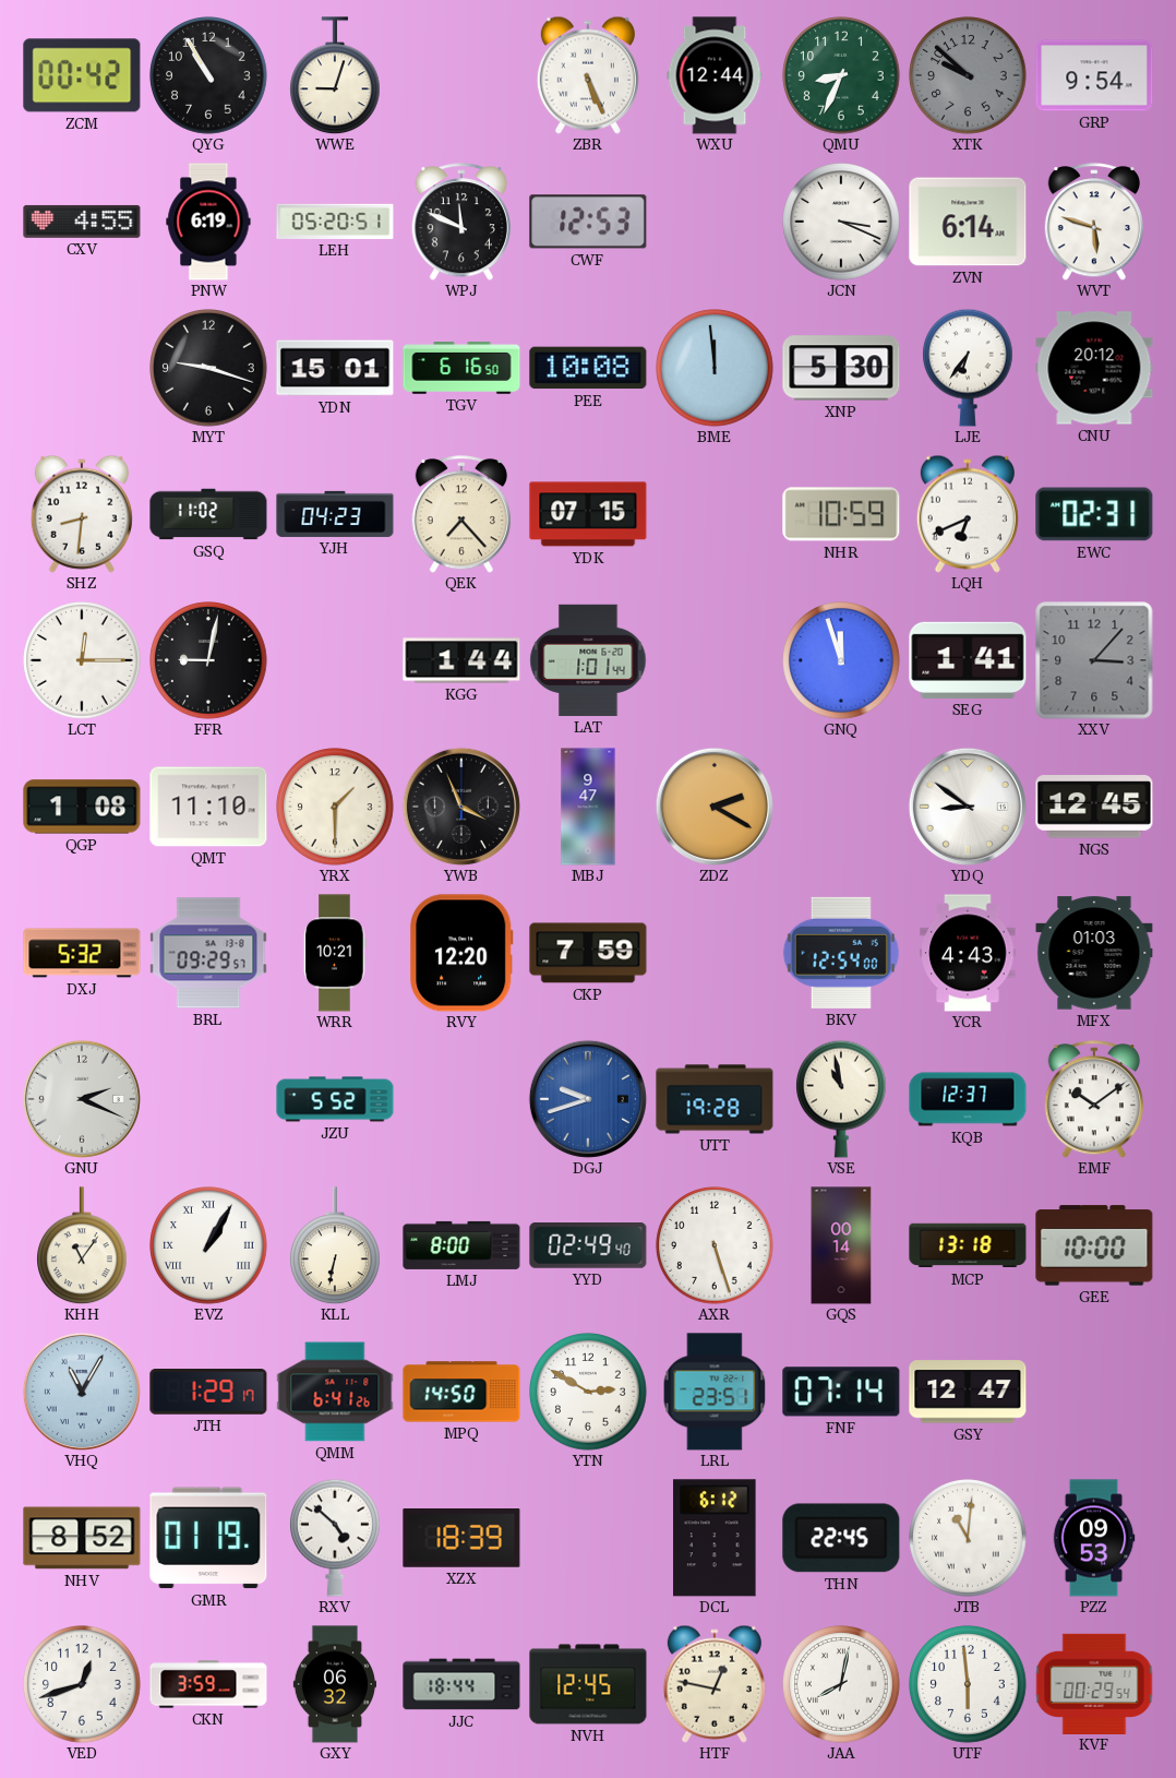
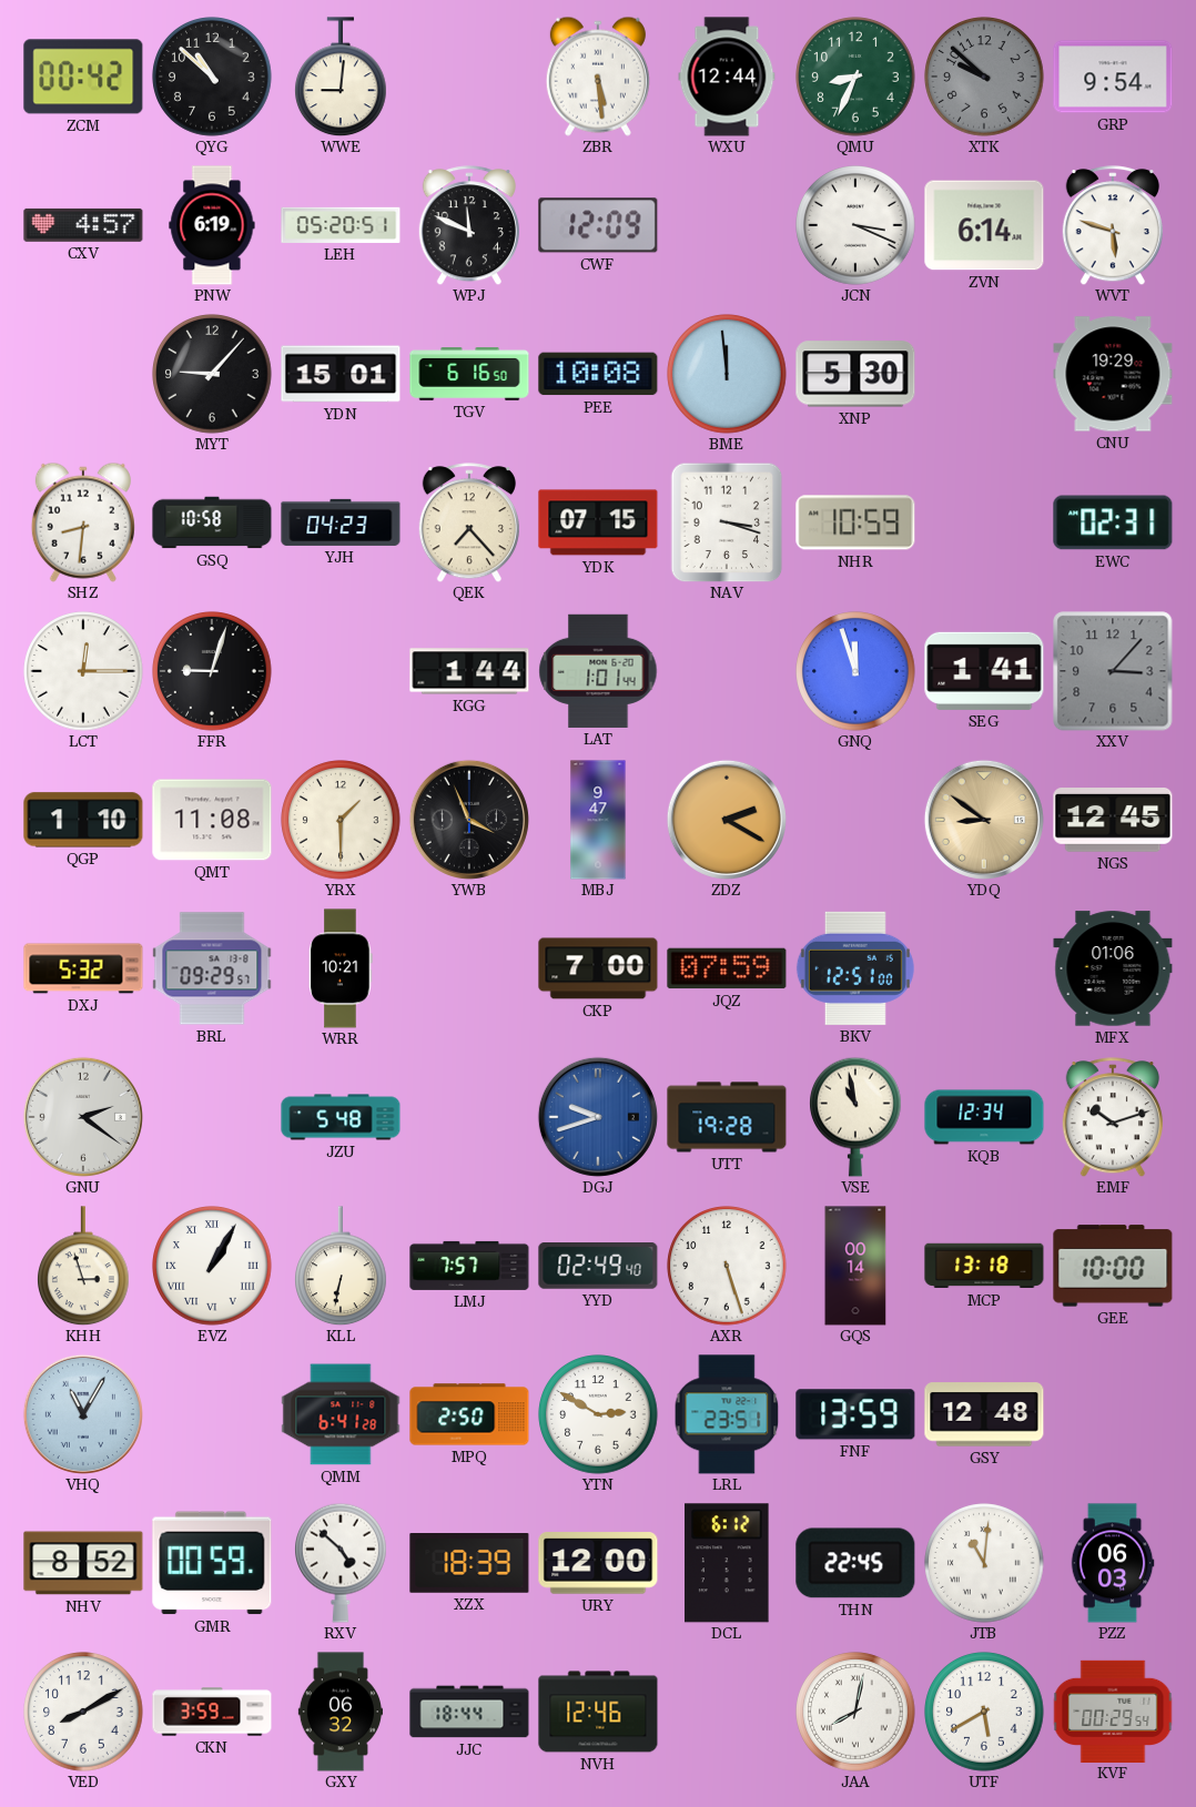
QYG: 10:55 -> 10:52 (212, 77)
WWE: 9:03 -> 9:01 (342, 77)
ZBR: 5:26 -> 5:29 (598, 77)
CXV: 4:55 -> 4:57 (83, 225)
CWF: 12:53 -> 12:09 (598, 225)
MYT: 9:18 -> 9:07 (212, 374)
LJE: 6:36 -> none (969, 368)
CNU: 20:12 -> 19:29 (1113, 374)
GSQ: 11:02 -> 10:58 (212, 522)
NAV: none -> 3:18 (727, 522)
LQH: 6:41 -> none (968, 514)
FFR: 9:02 -> 9:03 (212, 671)
QGP: 1:08 -> 1:10 (83, 820)
QMT: 11:10 -> 11:08 (212, 820)
YDQ dial: white -> champagne (984, 820)
RVY: 12:20 -> none (461, 953)
CKP: 7:59 -> 7:00 (598, 968)
JQZ: none -> 07:59 (727, 968)
BKV: 12:54 -> 12:51 (855, 968)
YCR: 4:43 -> none (968, 953)
MFX: 01:03 -> 01:06 (1113, 968)
GNU: 2:19 -> 2:21 (83, 1117)
JZU: 5:52 -> 5:48 (341, 1117)
KQB: 12:37 -> 12:34 (984, 1117)
EMF: 10:09 -> 10:12 (1113, 1117)
KHH: 11:06 -> 2:57 (84, 1266)
LMJ: 8:00 -> 7:57 (469, 1266)
JTH: 1:29 -> none (208, 1393)
QMM: 6:41:26 -> 6:41:28 (341, 1414)
MPQ: 14:50 -> 2:50 (469, 1414)
FNF: 07:14 -> 13:59 (855, 1414)
GSY: 12:47 -> 12:48 (984, 1414)
GMR: 01:19 -> 00:59 (212, 1563)
URY: none -> 12:00 (598, 1563)
PZZ: 09:53 -> 06:03 (1113, 1563)
VED: 12:42 -> 8:10 (83, 1712)
NVH: 12:45 -> 12:46 (598, 1712)
HTF: 12:47 -> none (715, 1684)
UTF: 5:59 -> 5:40 (984, 1712)
